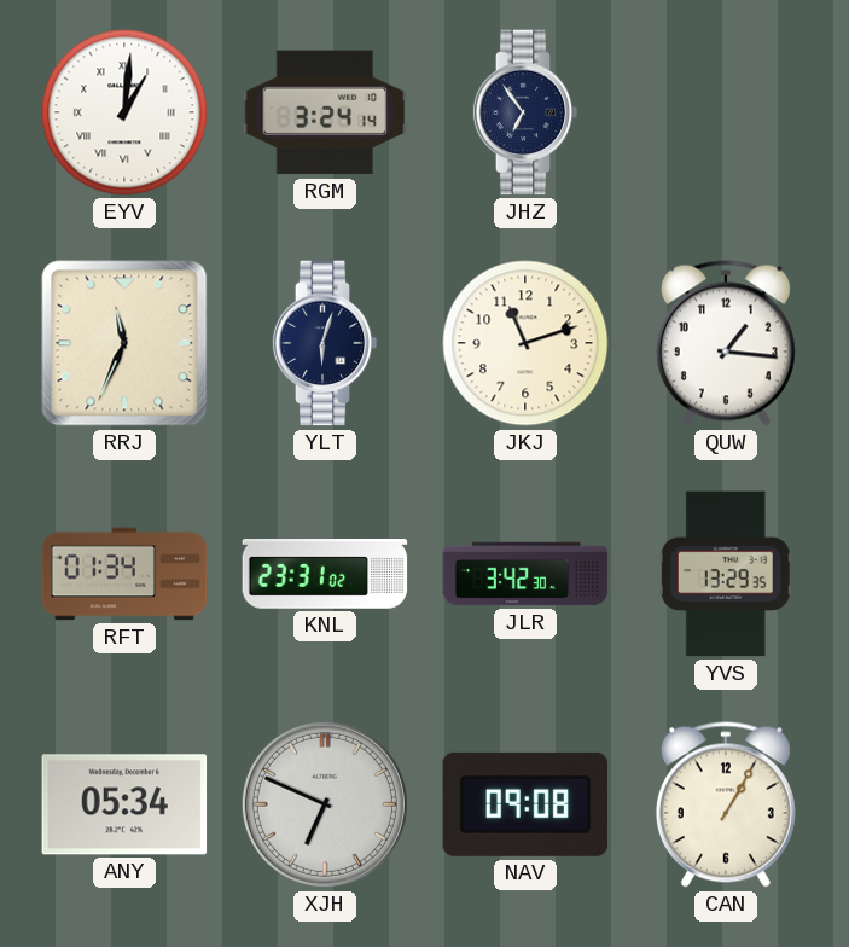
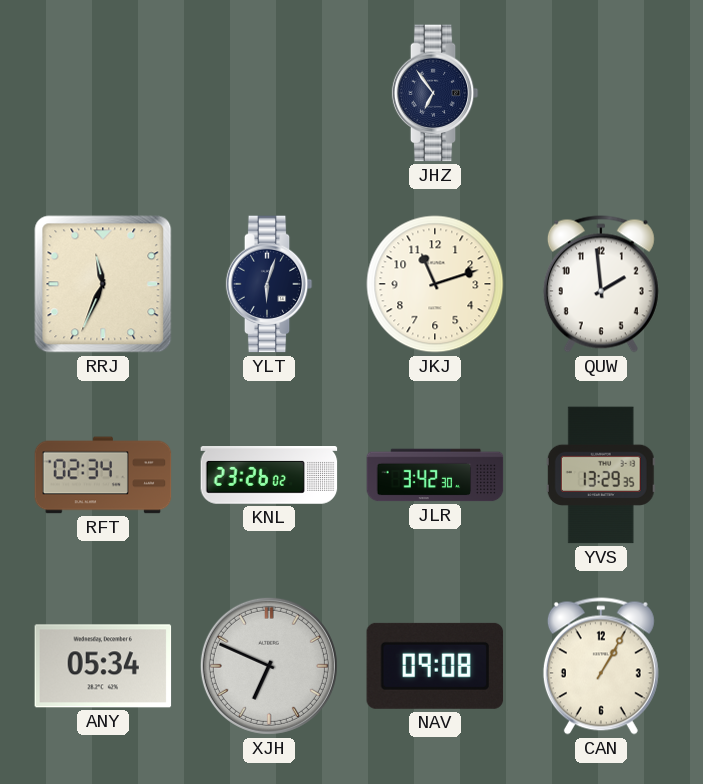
EYV: 1:01 -> none (124, 112)
RGM: 3:24 -> none (325, 112)
QUW: 1:16 -> 1:59 (601, 284)
RFT: 01:34 -> 02:34 (103, 475)
KNL: 23:31 -> 23:26 (269, 476)
